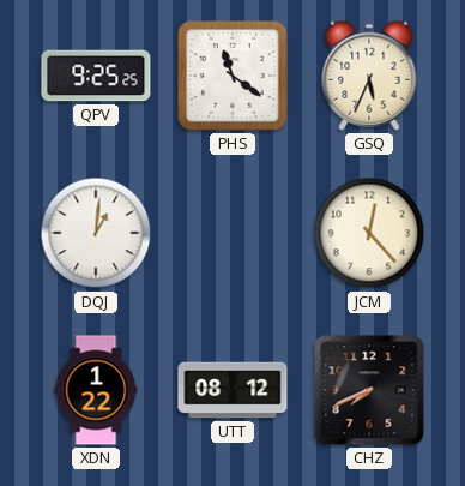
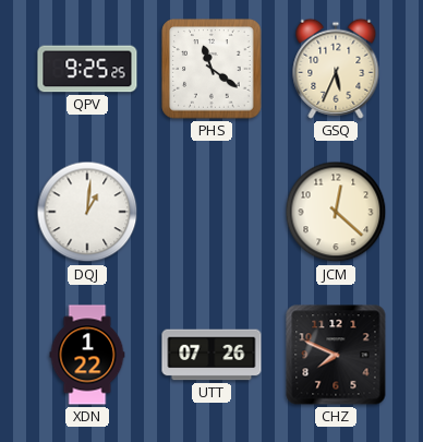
JCM: 12:23 -> 12:22 (336, 212)
UTT: 08:12 -> 07:26 (211, 355)
CHZ: 7:41 -> 7:49 (336, 355)
